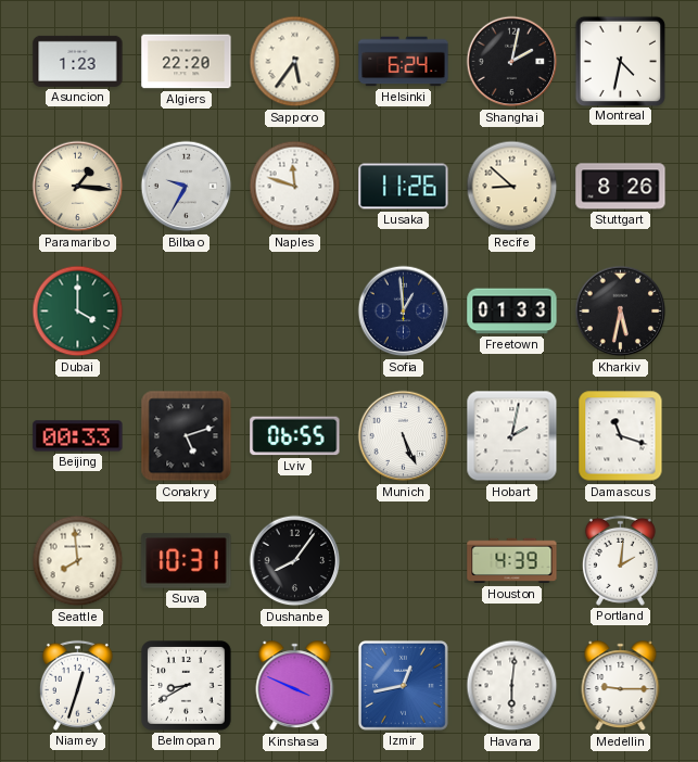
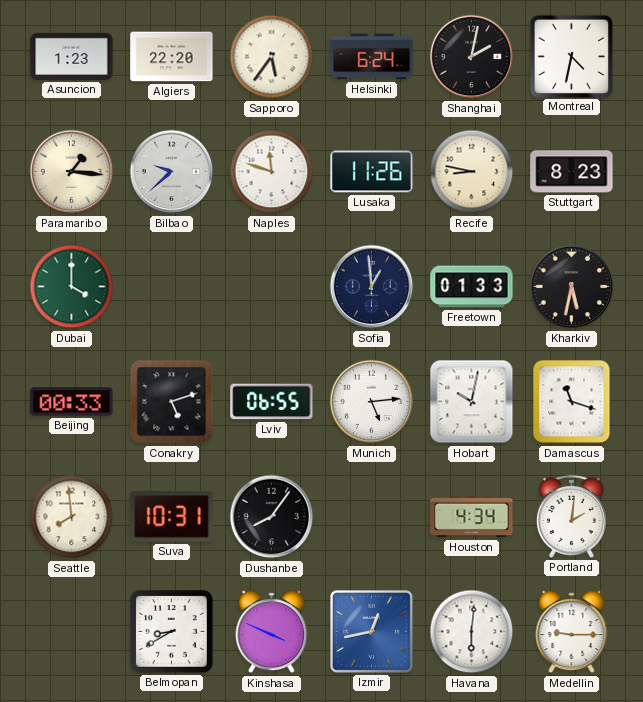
Bilbao: 9:35 -> 9:38 (172, 172)
Recife: 8:52 -> 8:47 (472, 172)
Stuttgart: 8:26 -> 8:23 (572, 172)
Munich: 5:26 -> 5:14 (372, 402)
Hobart: 2:02 -> 10:02 (472, 402)
Houston: 4:39 -> 4:34 (472, 517)
Niamey: 12:33 -> none (77, 685)
